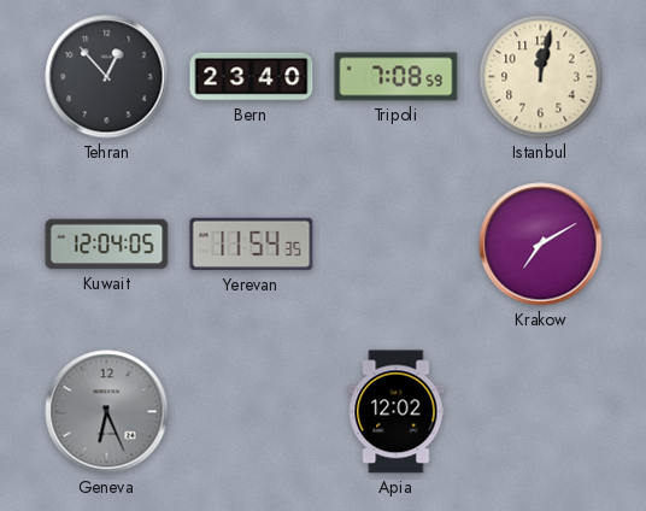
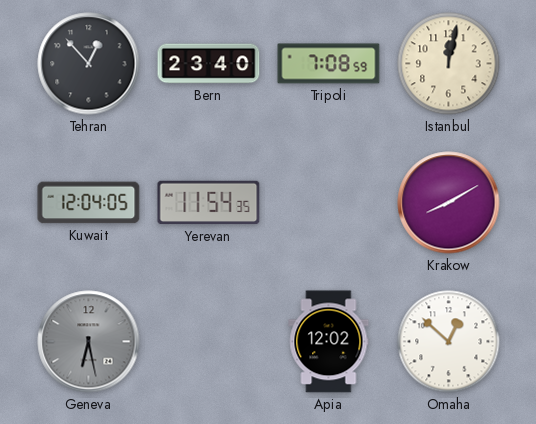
Krakow: 7:10 -> 8:10 (449, 203)
Geneva: 6:26 -> 6:28 (89, 342)
Omaha: none -> 12:52 (449, 342)
